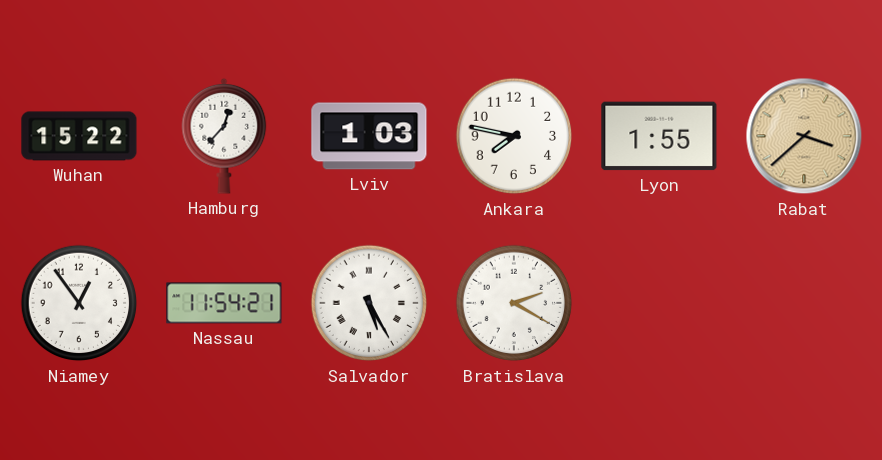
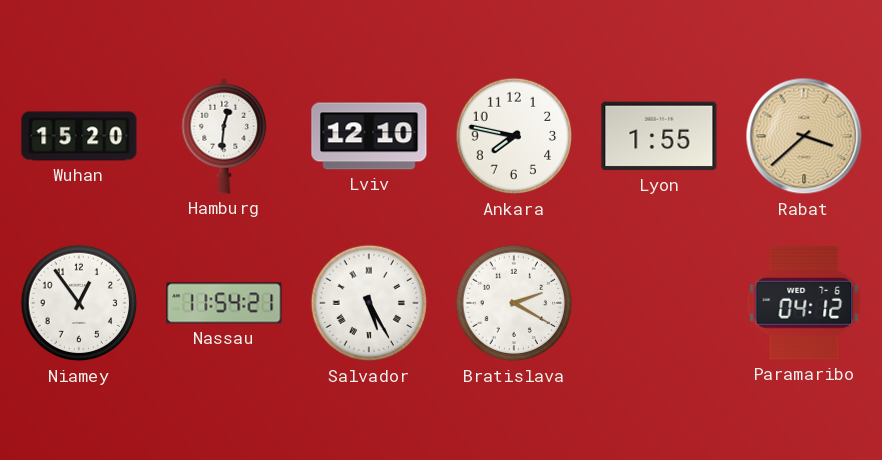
Wuhan: 15:22 -> 15:20 (79, 136)
Hamburg: 12:37 -> 12:31 (224, 136)
Lviv: 1:03 -> 12:10 (369, 136)
Paramaribo: none -> 04:12 (804, 303)
